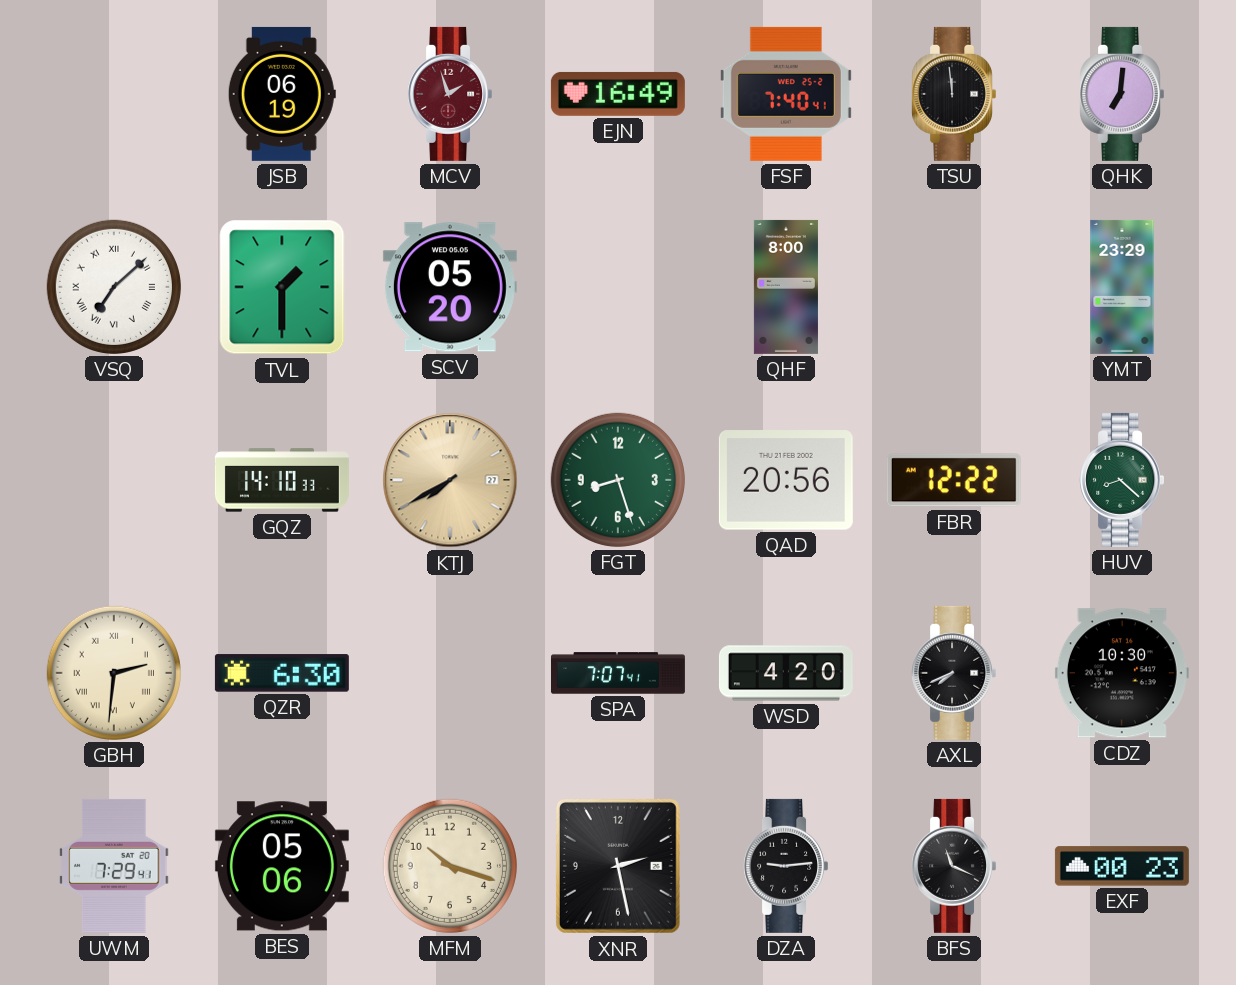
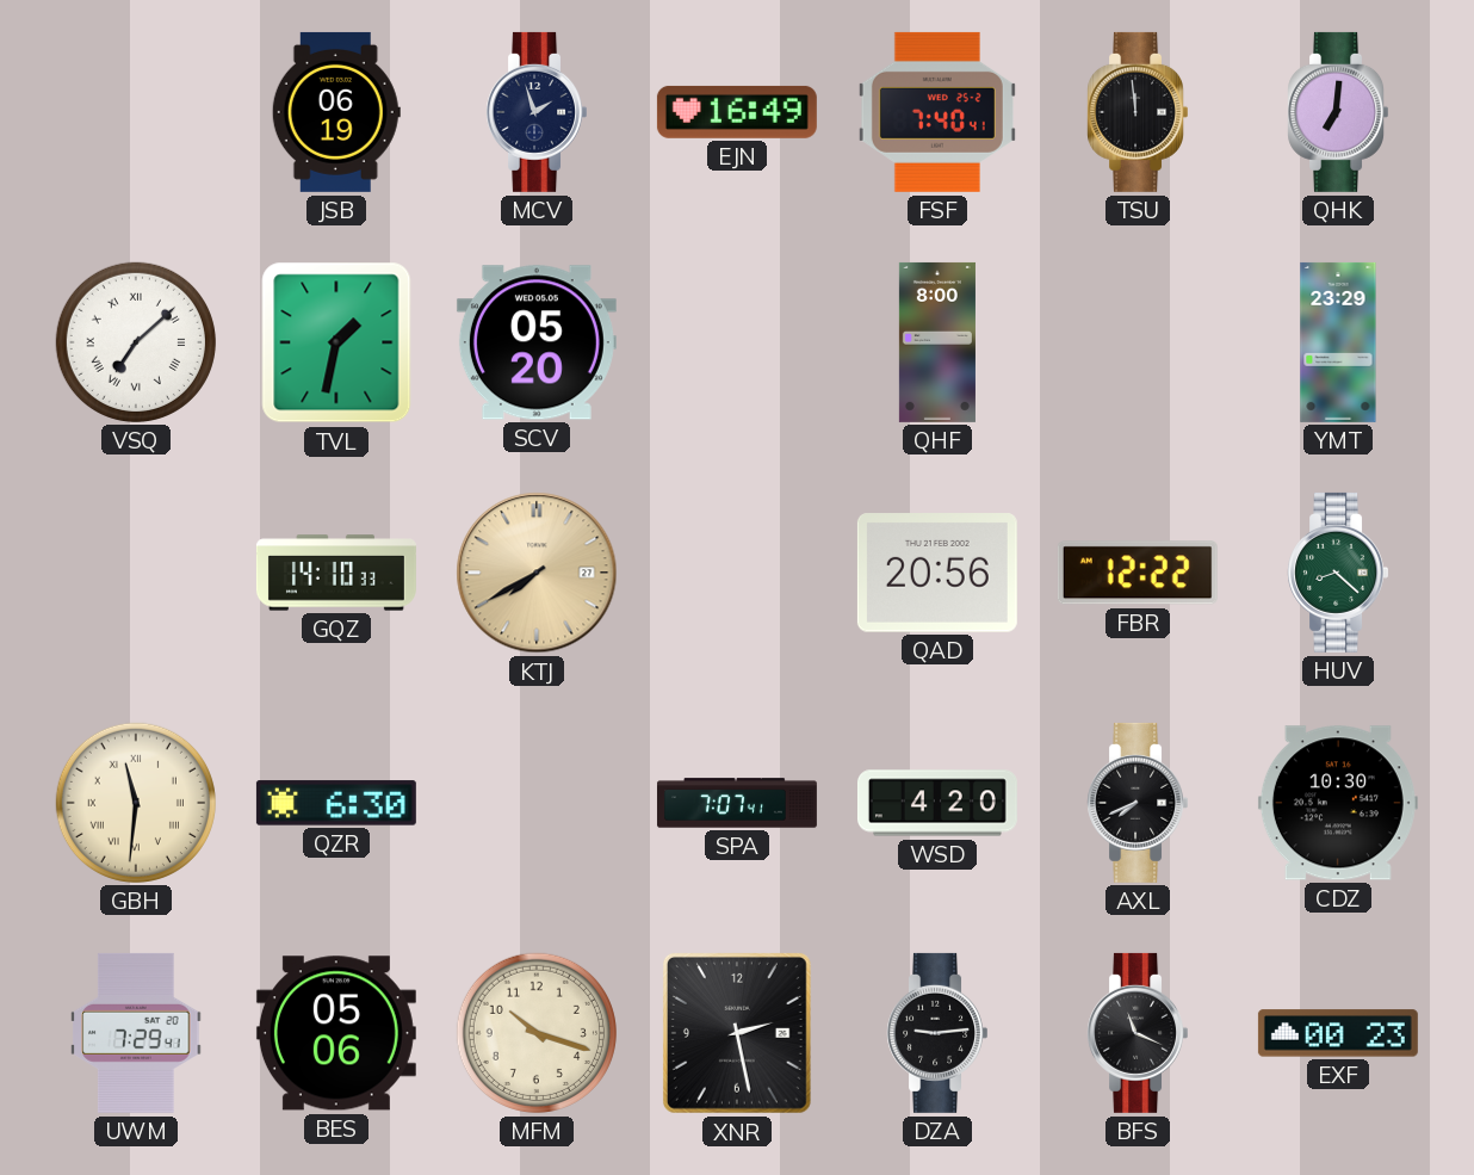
MCV dial: burgundy -> navy (535, 112)
TVL: 1:30 -> 1:32 (336, 342)
FGT: 8:27 -> none (618, 480)
GBH: 2:31 -> 11:31 (136, 803)
